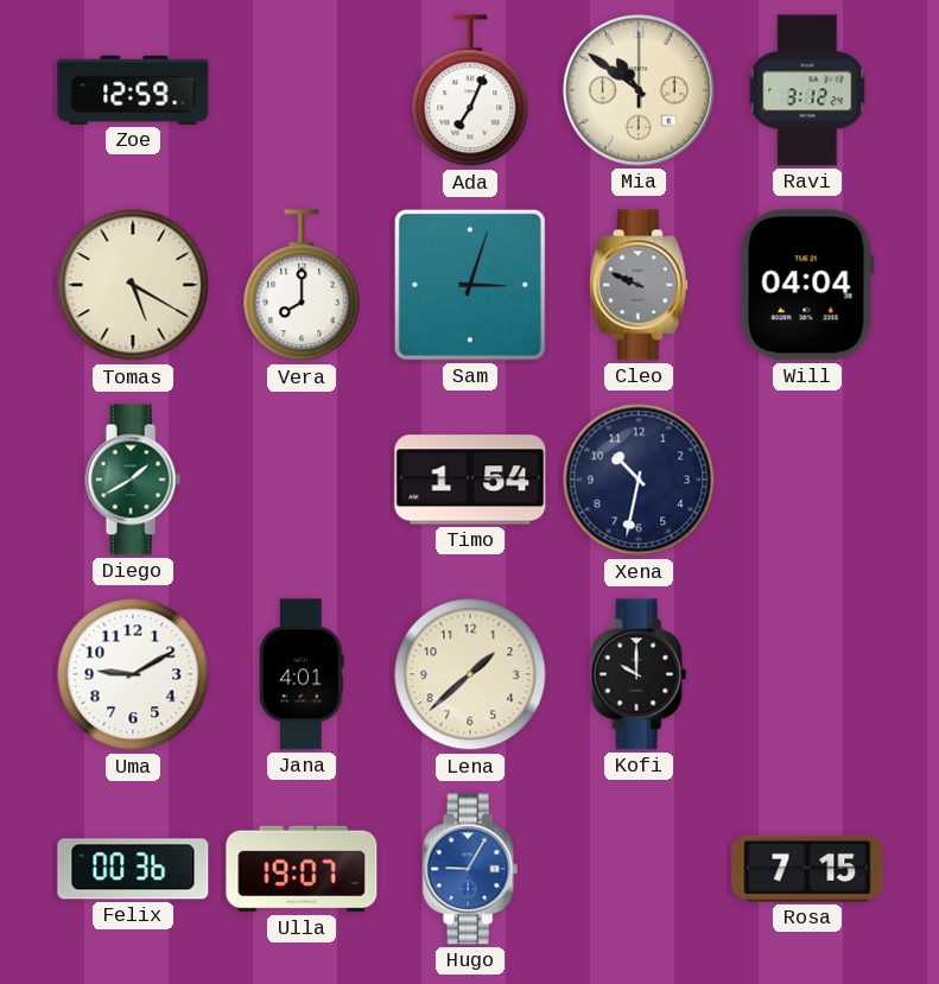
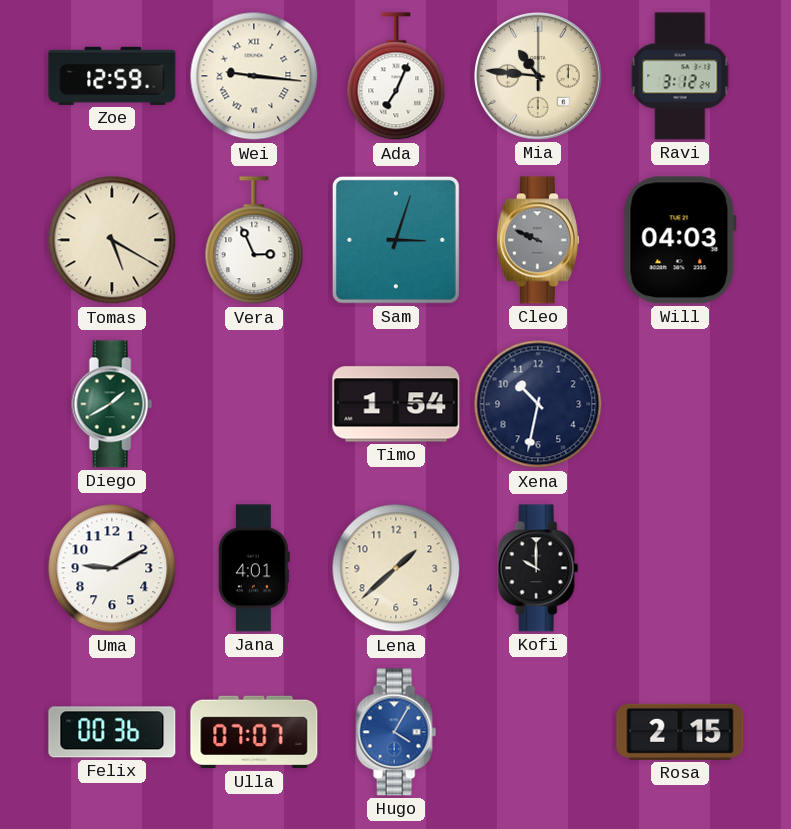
Wei: none -> 9:16 (254, 76)
Mia: 10:51 -> 10:46 (539, 77)
Vera: 8:00 -> 2:56 (254, 241)
Will: 04:04 -> 04:03 (680, 240)
Ulla: 19:07 -> 07:07 (254, 732)
Hugo: 9:05 -> 4:05 (396, 732)
Rosa: 7:15 -> 2:15 (680, 732)
